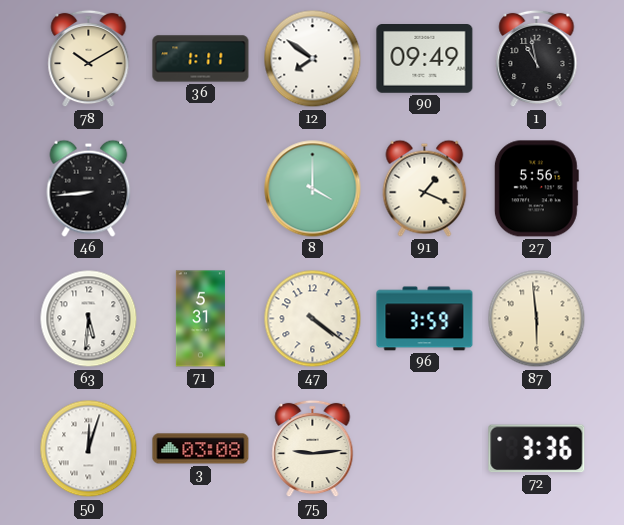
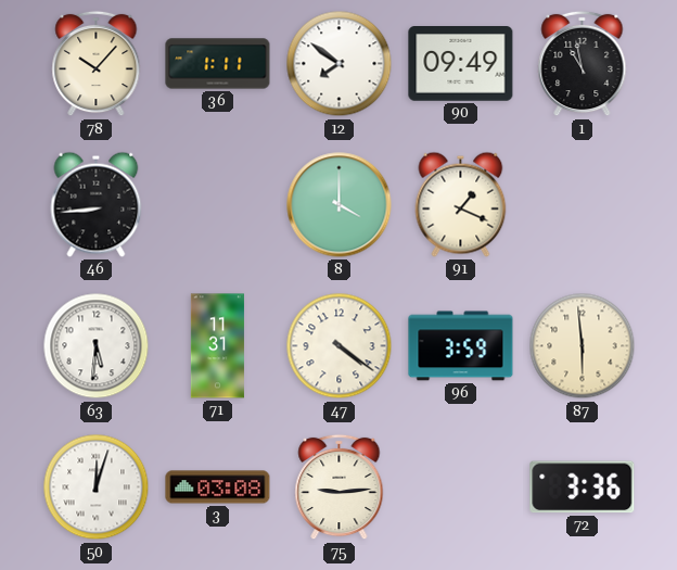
78: 10:10 -> 10:07 (97, 64)
27: 5:56 -> none (536, 189)
71: 5:31 -> 11:31 (217, 346)
